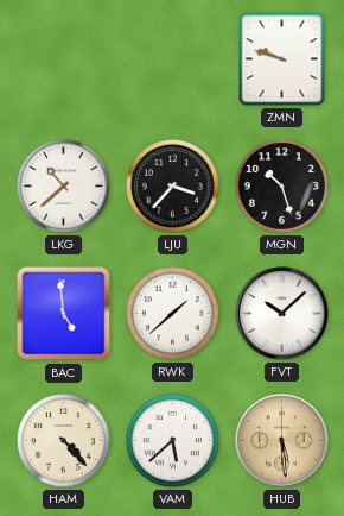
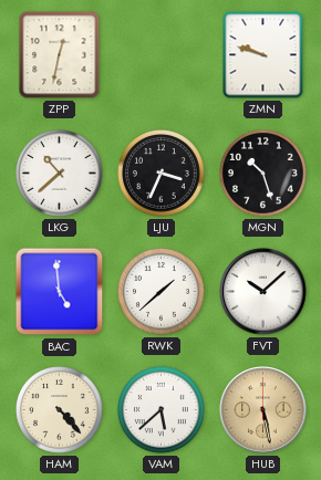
ZPP: none -> 12:32 (60, 55)
LJU: 3:37 -> 3:34 (162, 174)
HUB: 5:29 -> 5:28 (263, 410)
